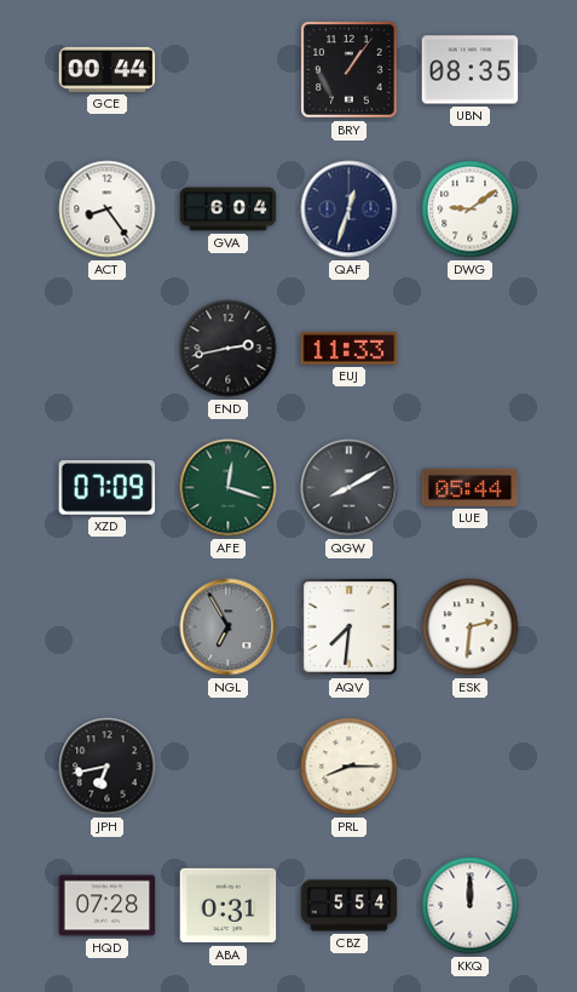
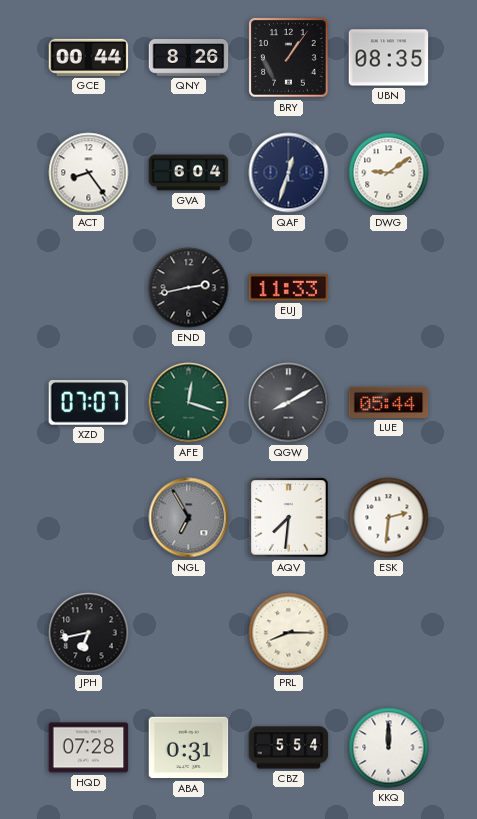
QNY: none -> 8:26 (189, 58)
XZD: 07:09 -> 07:07 (89, 403)
